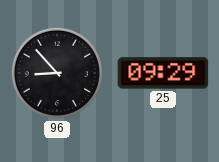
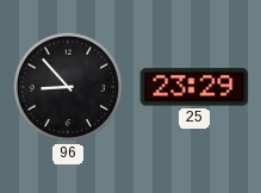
25: 09:29 -> 23:29 (194, 87)
